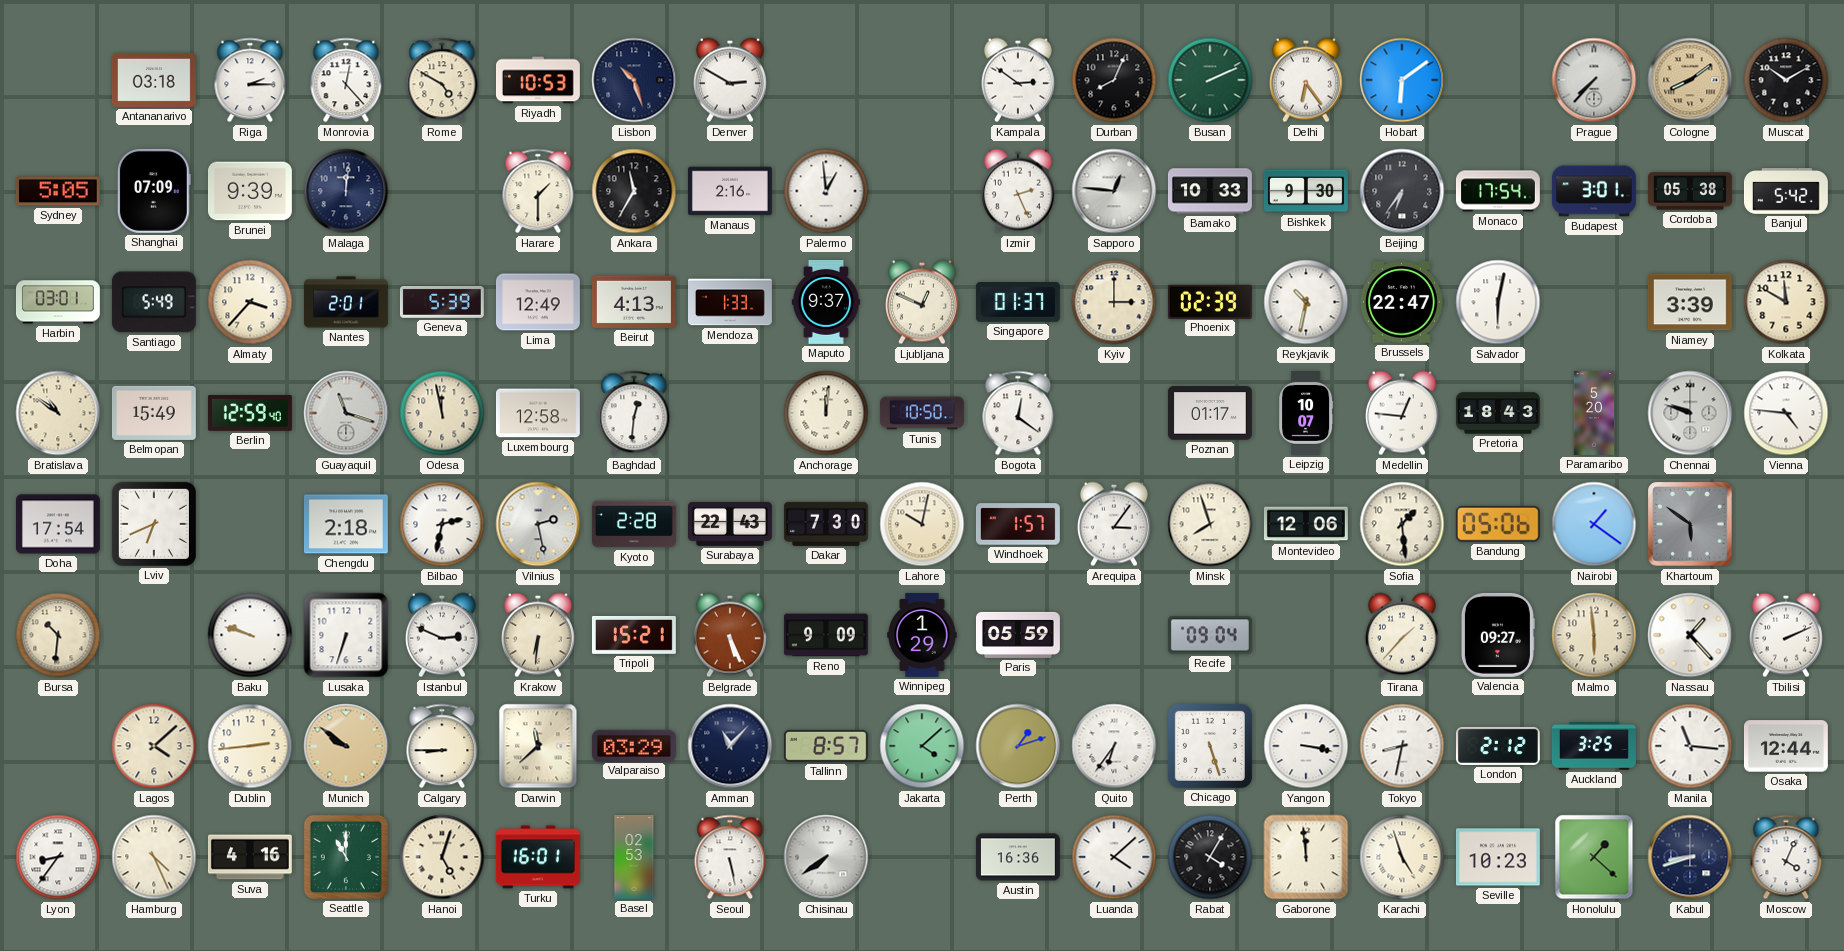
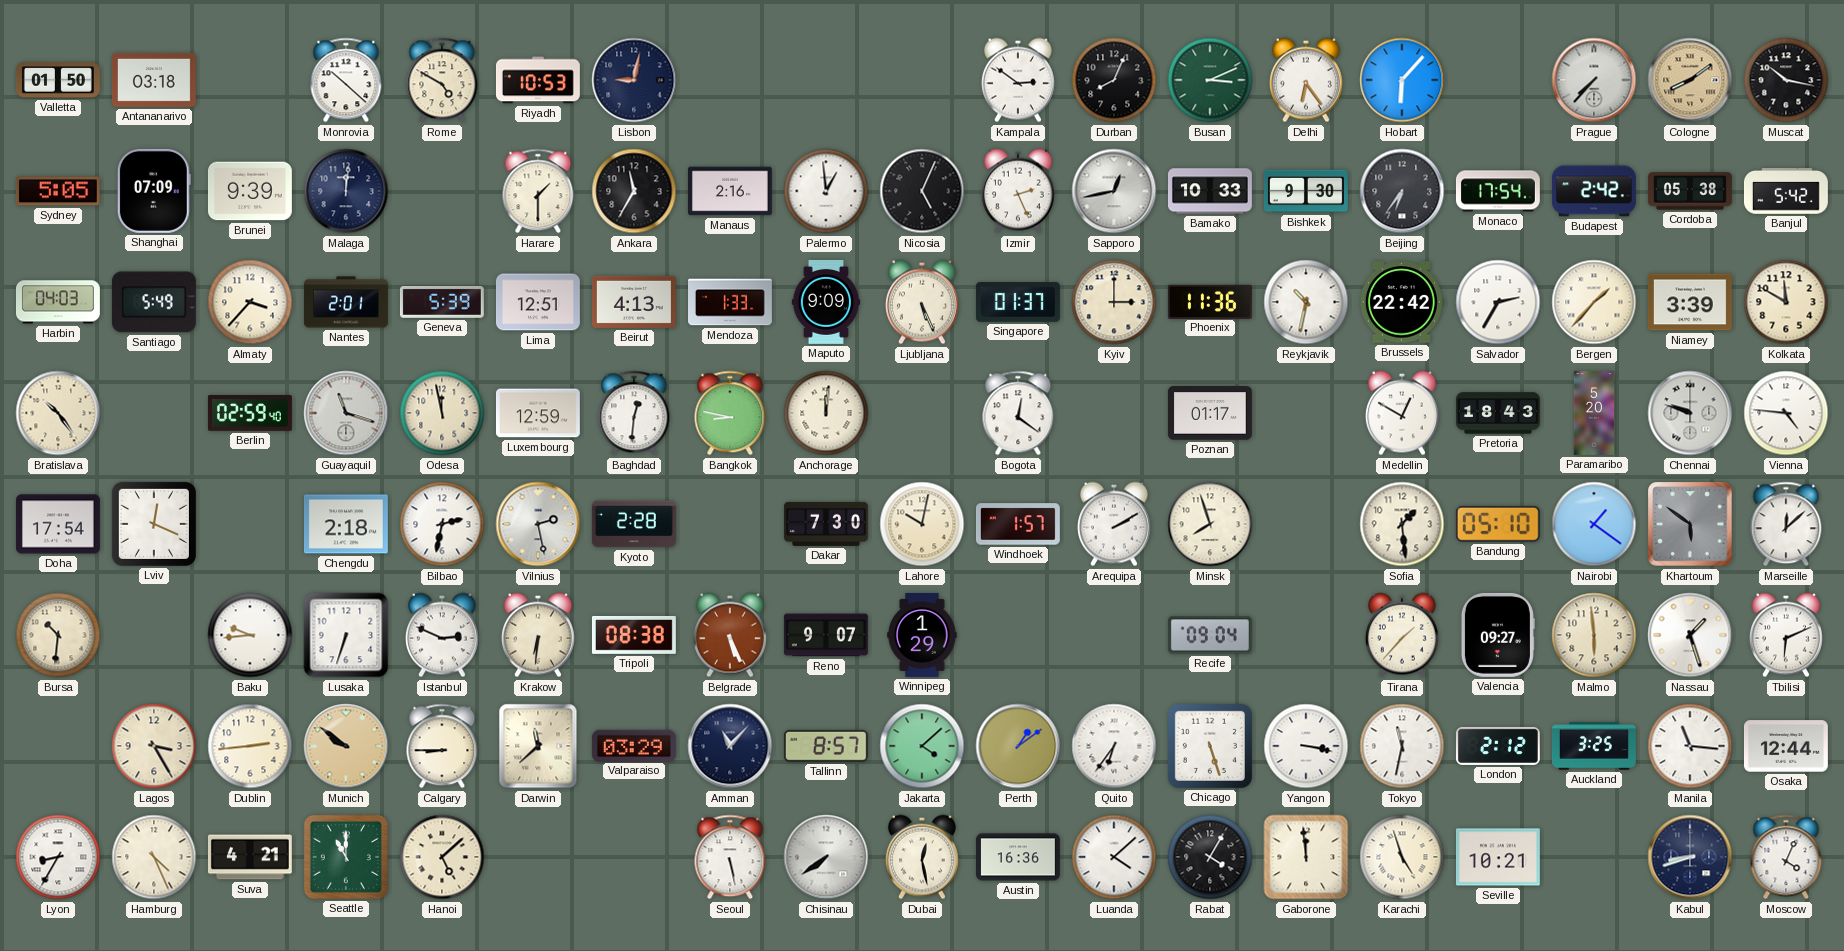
Valletta: none -> 01:50 (58, 80)
Riga: 2:15 -> none (250, 80)
Monrovia: 12:23 -> 10:22 (346, 80)
Lisbon: 10:27 -> 9:02 (634, 80)
Denver: 2:50 -> none (730, 80)
Busan: 2:11 -> 3:11 (1210, 80)
Hobart: 6:09 -> 6:07 (1402, 80)
Muscat: 10:10 -> 10:17 (1786, 80)
Nicosia: none -> 5:04 (922, 191)
Sapporo: 12:46 -> 12:43 (1114, 191)
Budapest: 3:01 -> 2:42 (1594, 191)
Harbin: 03:01 -> 04:03 (58, 302)
Lima: 12:49 -> 12:51 (538, 302)
Maputo: 9:37 -> 9:09 (825, 302)
Ljubljana: 12:49 -> 5:26 (922, 302)
Phoenix: 02:39 -> 11:36 (1210, 301)
Brussels: 22:47 -> 22:42 (1402, 302)
Salvador: 6:02 -> 2:35 (1498, 302)
Bergen: none -> 1:37 (1594, 302)
Bratislava: 10:51 -> 10:24 (58, 413)
Belmopan: 15:49 -> none (154, 413)
Berlin: 12:59 -> 02:59 (250, 414)
Luxembourg: 12:58 -> 12:59 (538, 413)
Bangkok: none -> 8:47 (730, 413)
Tunis: 10:50 -> none (922, 413)
Leipzig: 10:07 -> none (1307, 413)
Medellin: 12:46 -> 12:50 (1402, 413)
Lviv: 6:41 -> 12:19 (154, 524)
Surabaya: 22:43 -> none (730, 524)
Arequipa: 3:06 -> 2:10 (1114, 524)
Montevideo: 12:06 -> none (1306, 524)
Bandung: 05:06 -> 05:10 (1498, 524)
Marseille: none -> 12:08 (1786, 524)
Baku: 9:48 -> 9:44 (250, 635)
Tripoli: 15:21 -> 08:38 (634, 635)
Reno: 9:09 -> 9:07 (826, 635)
Paris: 05:59 -> none (1018, 635)
Nassau: 1:23 -> 1:27 (1690, 635)
Tbilisi: 2:11 -> 6:11 (1786, 635)
Lagos: 4:08 -> 3:25 (154, 746)
Perth: 1:12 -> 1:09 (1018, 746)
Tokyo: 8:32 -> 11:32 (1402, 746)
Lyon: 8:36 -> 8:35 (58, 857)
Suva: 4:16 -> 4:21 (250, 857)
Hanoi: 5:03 -> 5:08 (442, 857)
Turku: 16:01 -> none (538, 857)
Basel: 02:53 -> none (634, 858)
Dubai: none -> 12:28 (922, 857)
Seville: 10:23 -> 10:21 (1498, 857)
Honolulu: 1:22 -> none (1594, 857)
